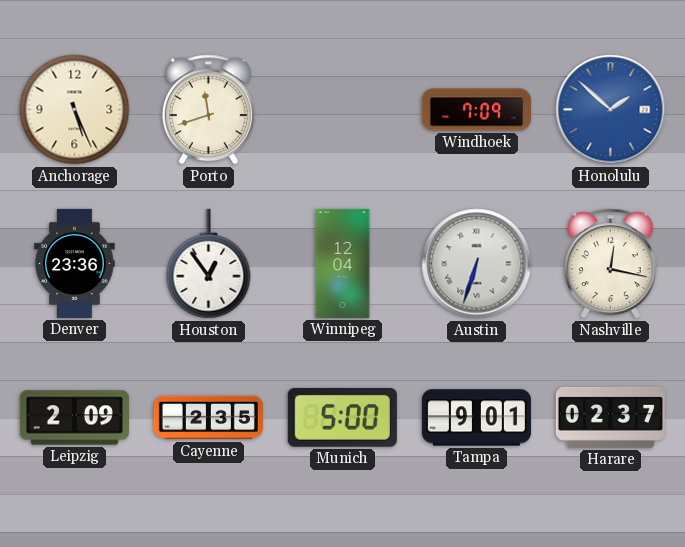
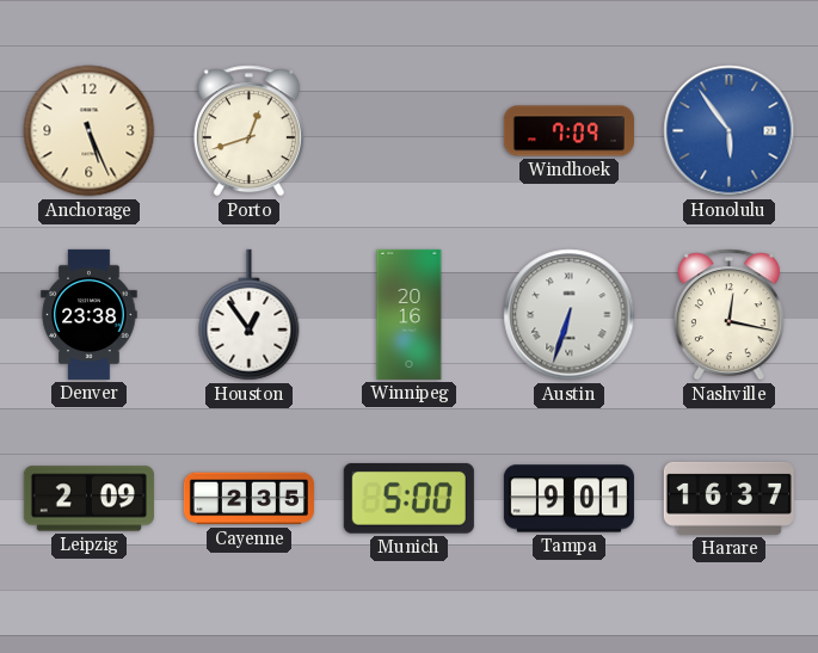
Porto: 11:42 -> 12:42 (248, 131)
Honolulu: 1:52 -> 5:54 (730, 131)
Denver: 23:36 -> 23:38 (90, 314)
Winnipeg: 12:04 -> 20:16 (410, 314)
Harare: 02:37 -> 16:37 (728, 498)
